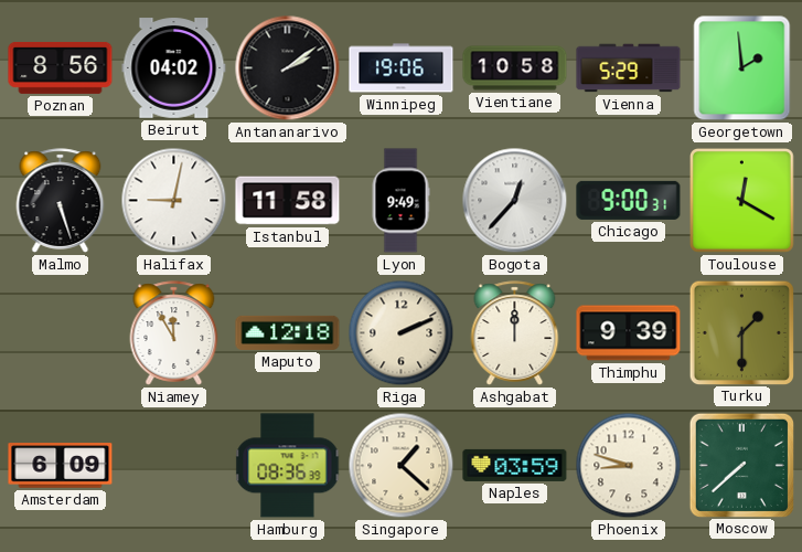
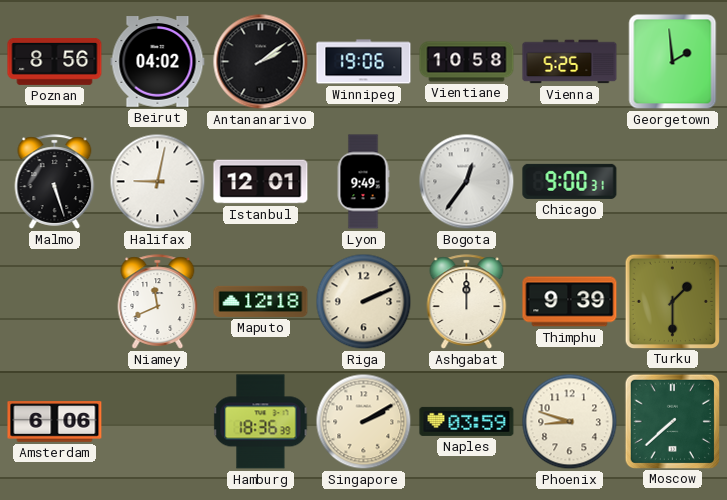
Vienna: 5:29 -> 5:25 (570, 62)
Istanbul: 11:58 -> 12:01 (261, 182)
Bogota: 12:37 -> 12:36 (467, 182)
Toulouse: 12:20 -> none (742, 201)
Niamey: 11:55 -> 11:41 (158, 302)
Amsterdam: 6:09 -> 6:06 (55, 422)
Hamburg: 08:36 -> 18:36 (261, 422)
Singapore: 1:22 -> 2:10 (364, 422)
